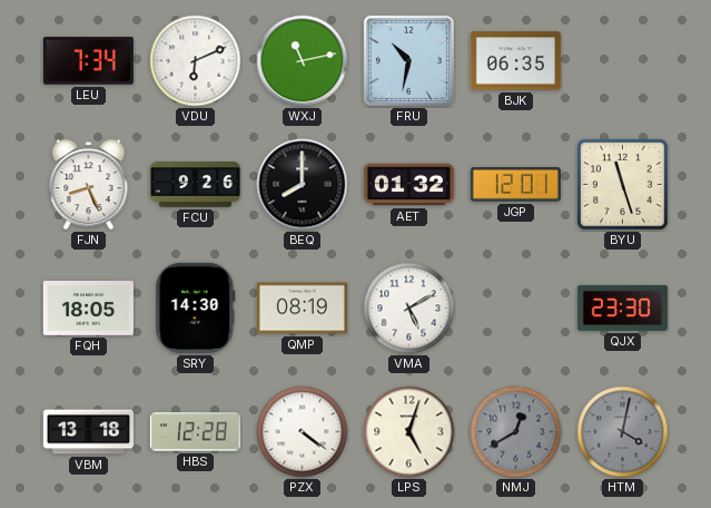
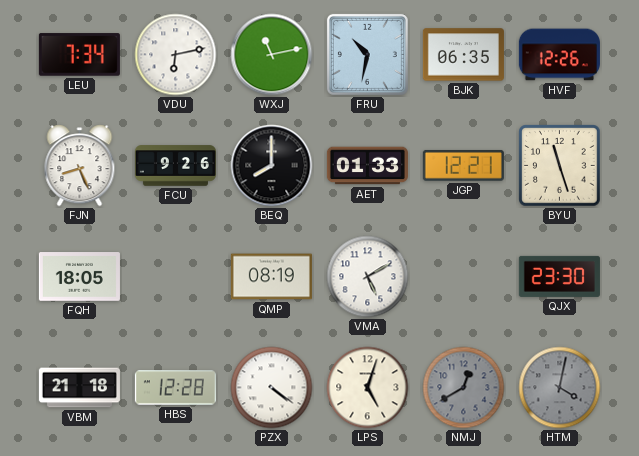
VDU: 6:11 -> 6:13 (176, 55)
HVF: none -> 12:26 (559, 55)
AET: 01:32 -> 01:33 (367, 166)
JGP: 12:01 -> 12:21 (463, 165)
SRY: 14:30 -> none (196, 307)
VBM: 13:18 -> 21:18 (79, 388)
